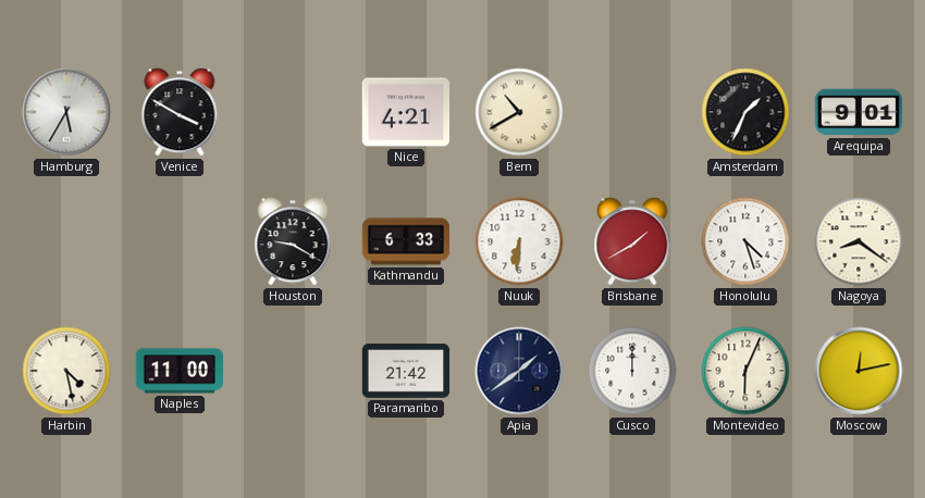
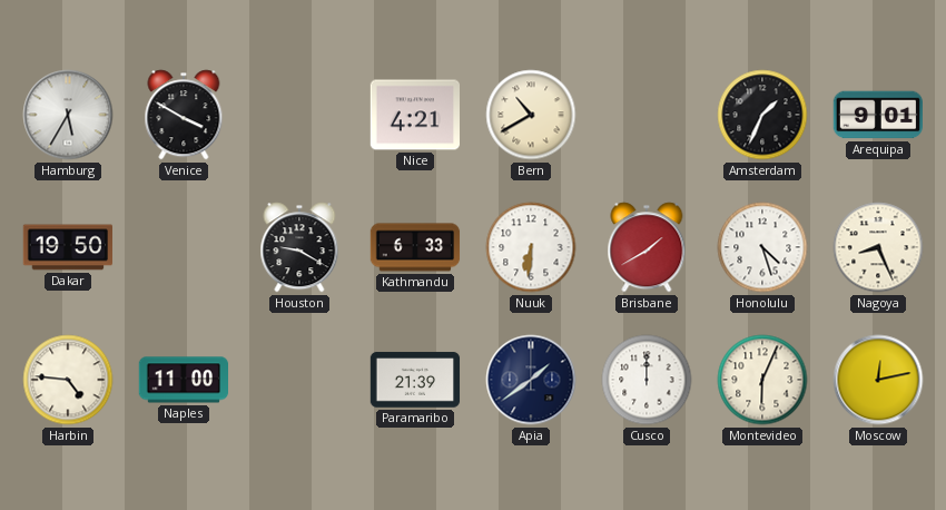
Dakar: none -> 19:50 (68, 247)
Nagoya: 8:21 -> 8:26 (878, 247)
Harbin: 4:28 -> 4:46 (68, 380)
Paramaribo: 21:42 -> 21:39 (415, 380)
